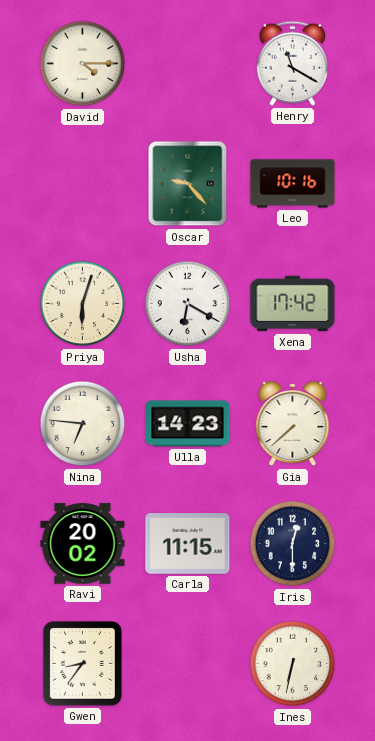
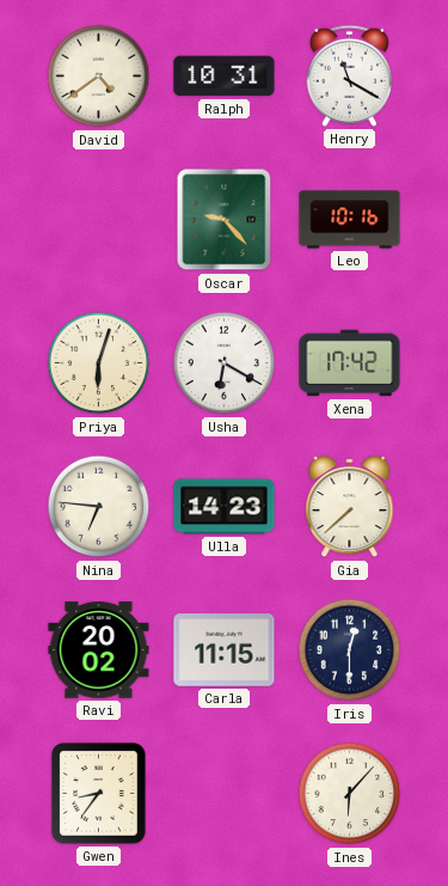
David: 4:15 -> 4:39 (99, 77)
Ralph: none -> 10:31 (225, 77)
Ines: 6:32 -> 6:07 (350, 794)
